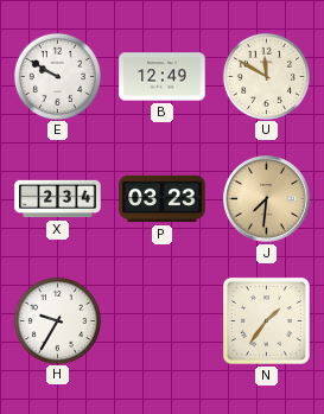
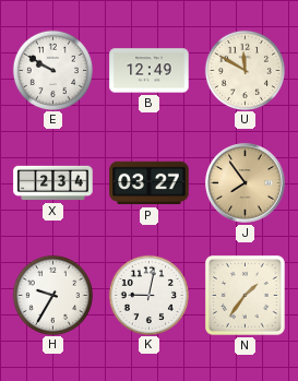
P: 03:23 -> 03:27 (150, 183)
J: 7:31 -> 7:54 (246, 183)
K: none -> 9:02 (148, 295)
